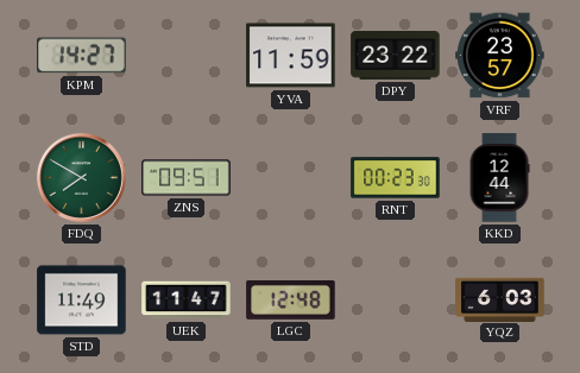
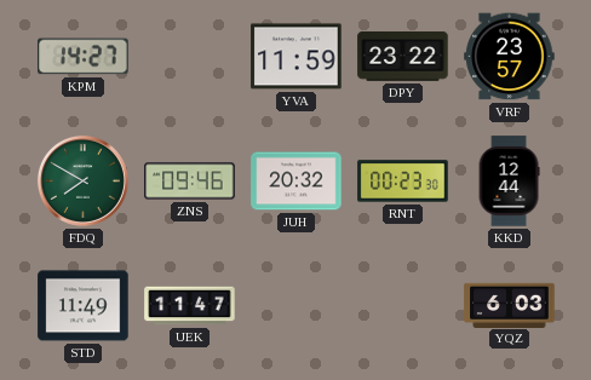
ZNS: 09:51 -> 09:46 (190, 182)
JUH: none -> 20:32 (297, 182)
LGC: 12:48 -> none (291, 301)
